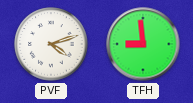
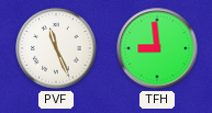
PVF: 4:12 -> 11:26 (56, 48)
